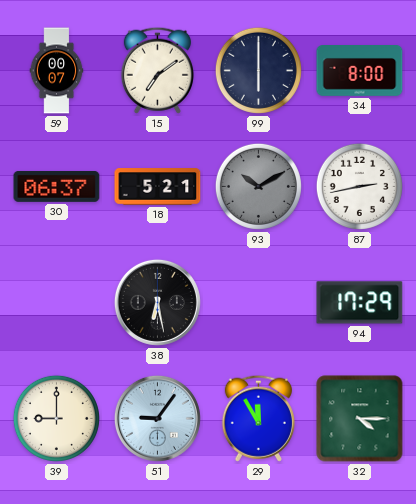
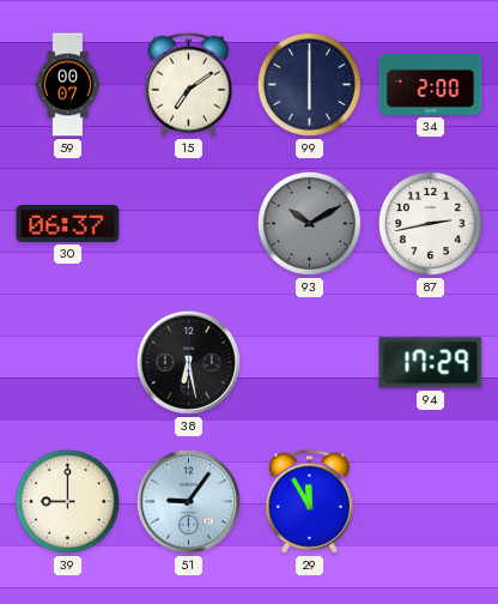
34: 8:00 -> 2:00 (431, 85)
18: 5:21 -> none (158, 187)
32: 4:15 -> none (360, 419)
